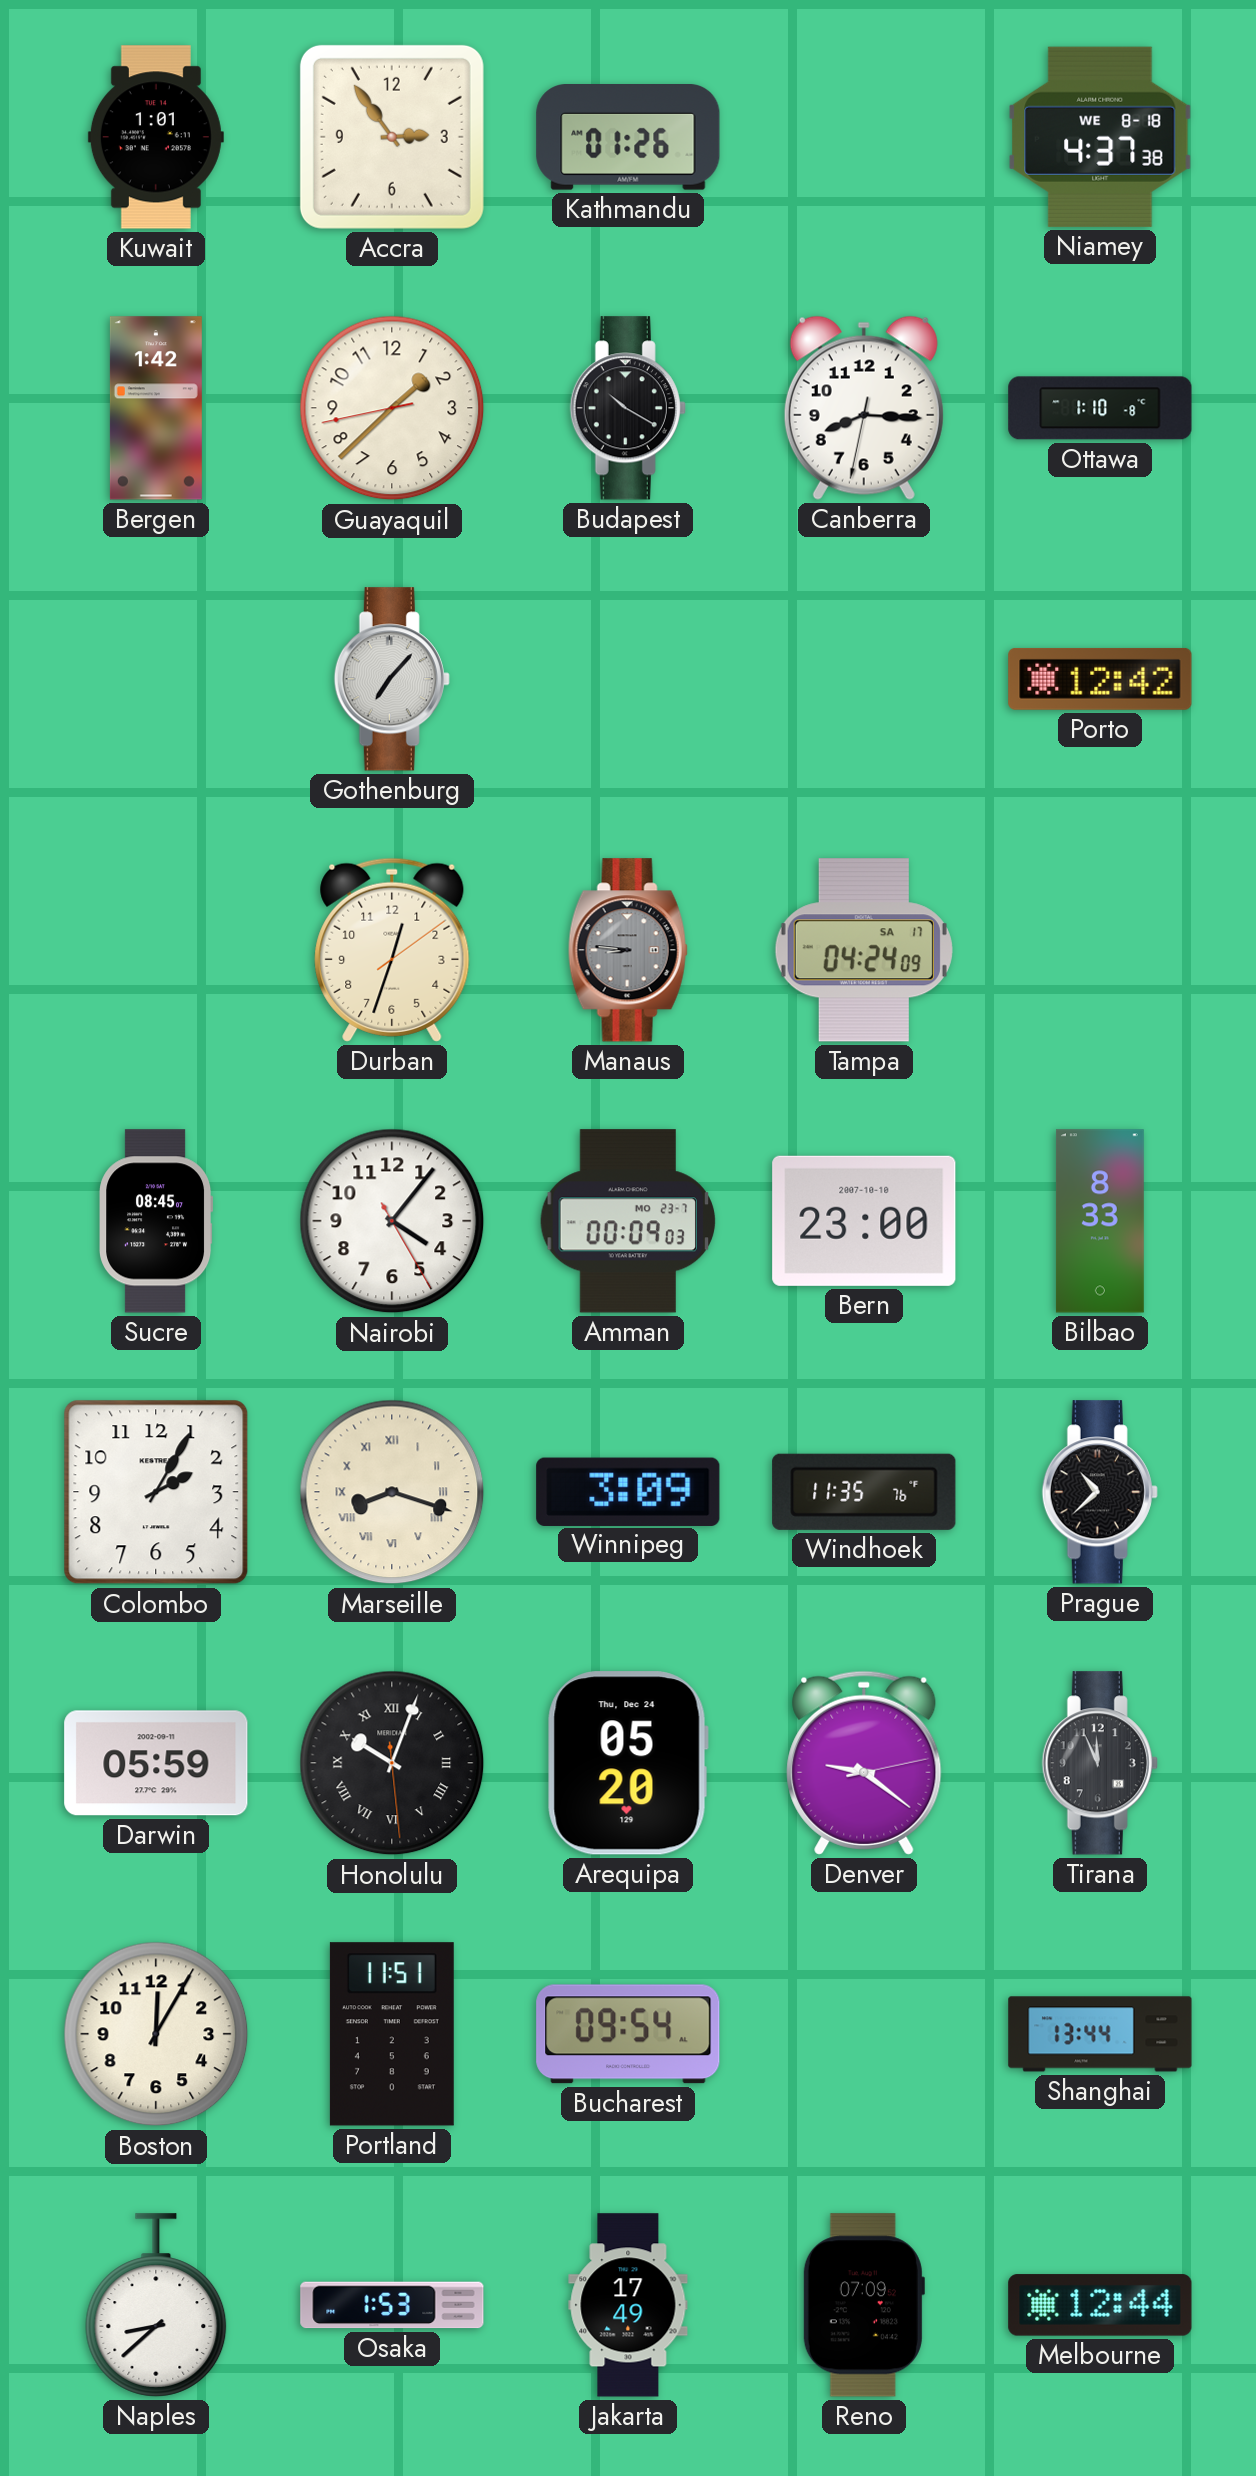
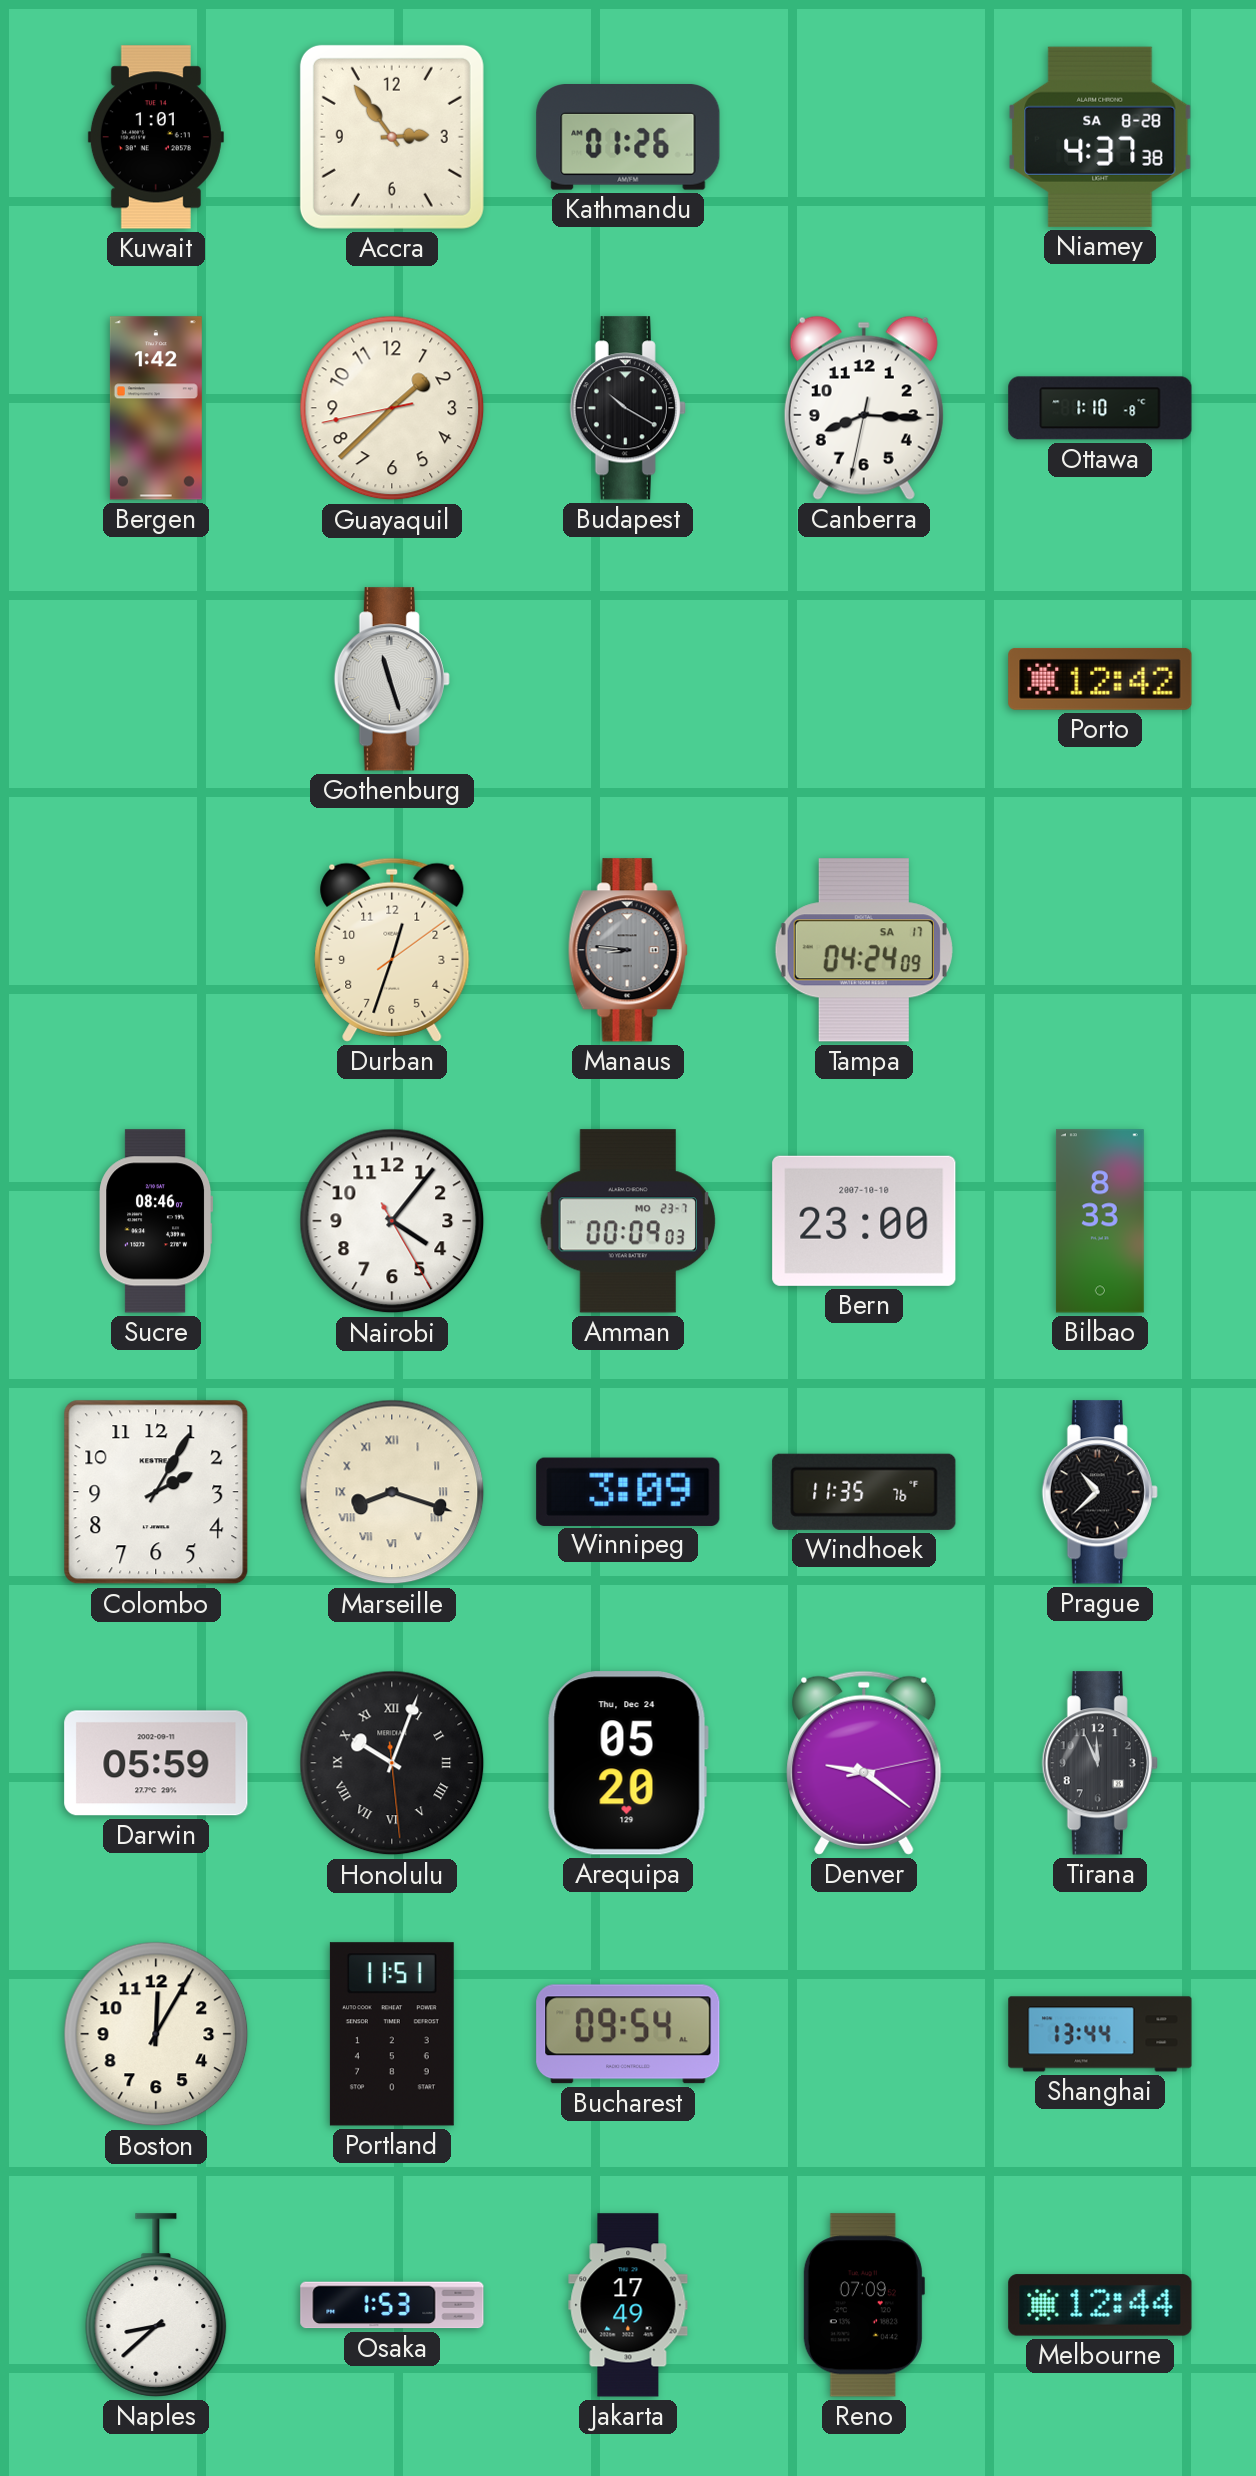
Niamey date: WE 8-18 -> SA 8-28 (1100, 137)
Gothenburg: 7:07 -> 11:27 (392, 679)
Sucre: 08:45 -> 08:46 (157, 1221)
